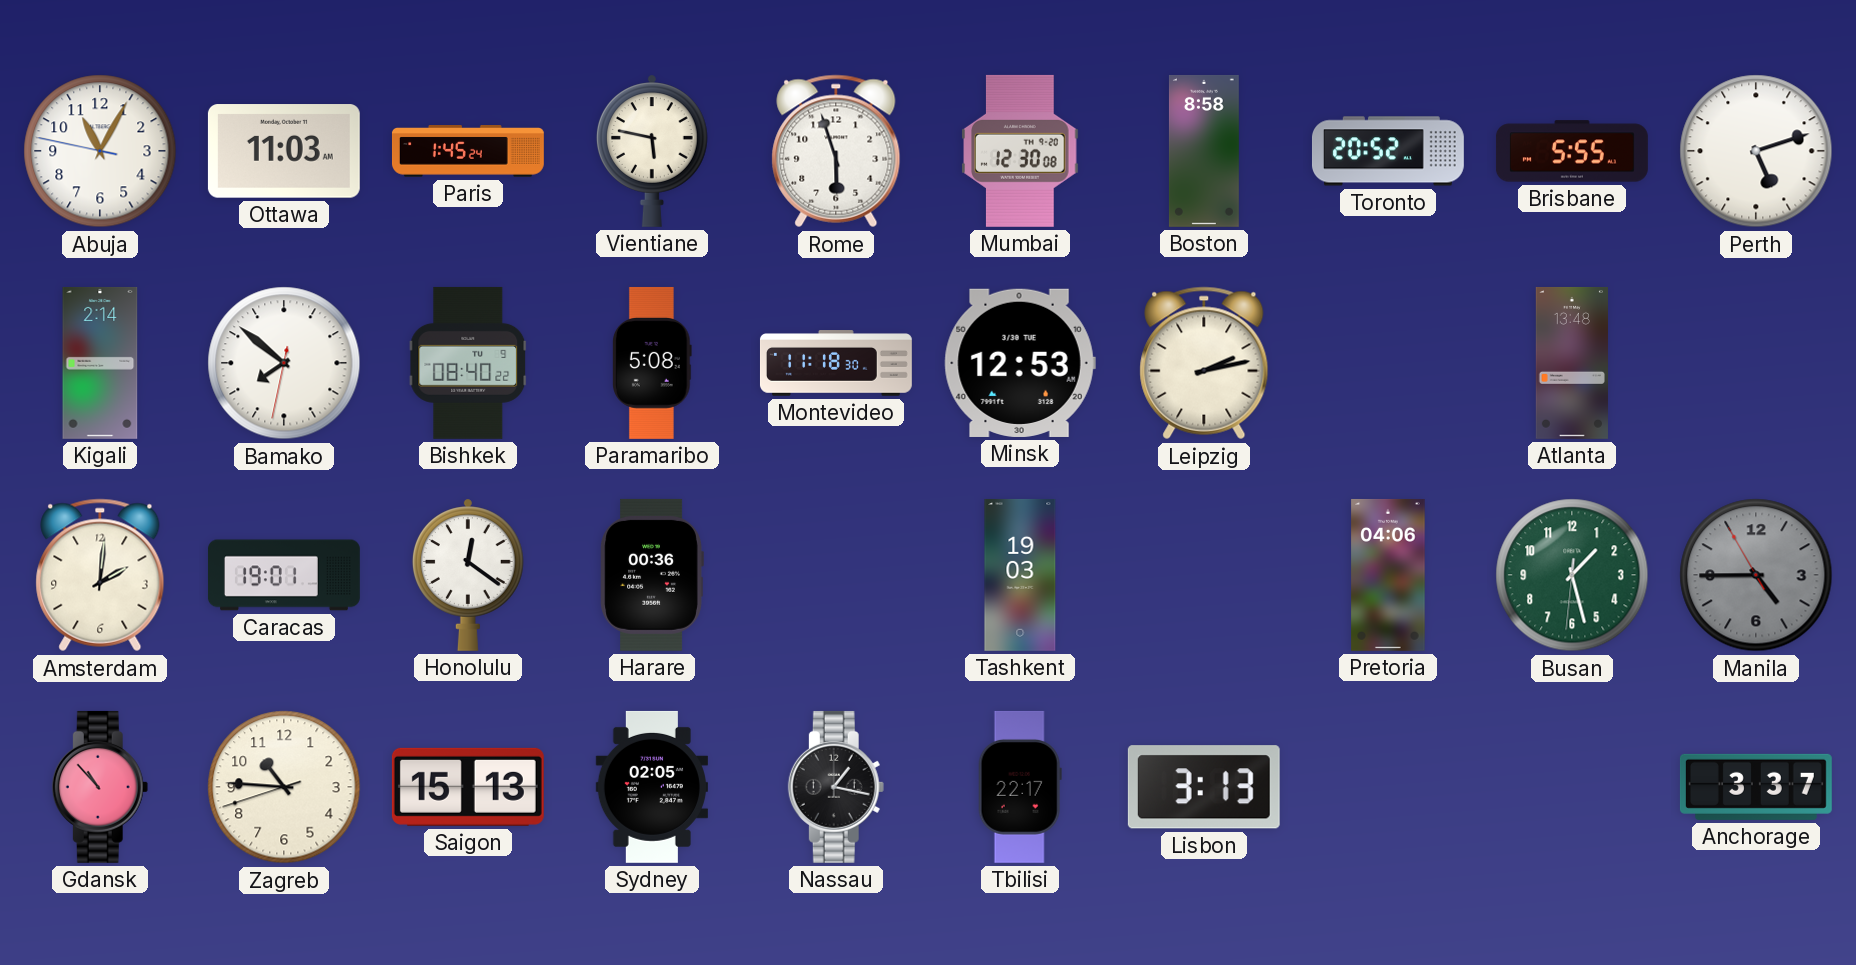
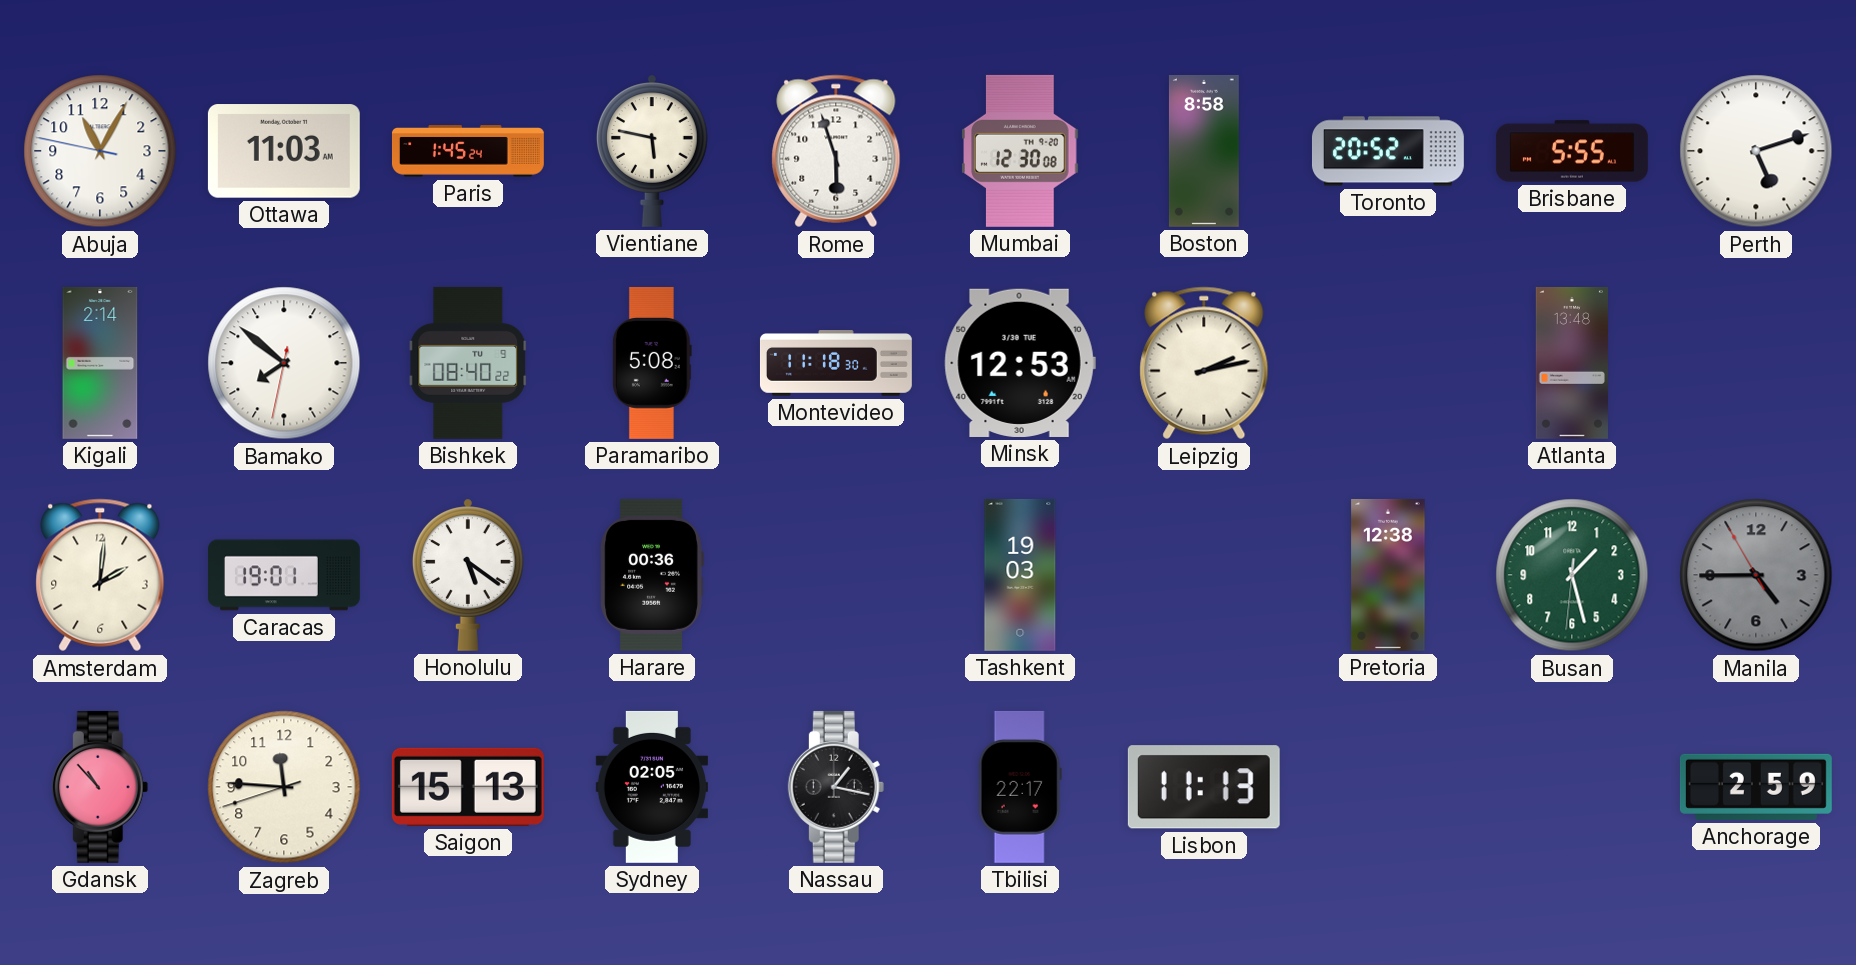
Honolulu: 12:21 -> 5:21 (468, 575)
Pretoria: 04:06 -> 12:38 (1388, 575)
Zagreb: 10:45 -> 11:45 (284, 787)
Lisbon: 3:13 -> 11:13 (1204, 787)
Anchorage: 3:37 -> 2:59 (1756, 787)
